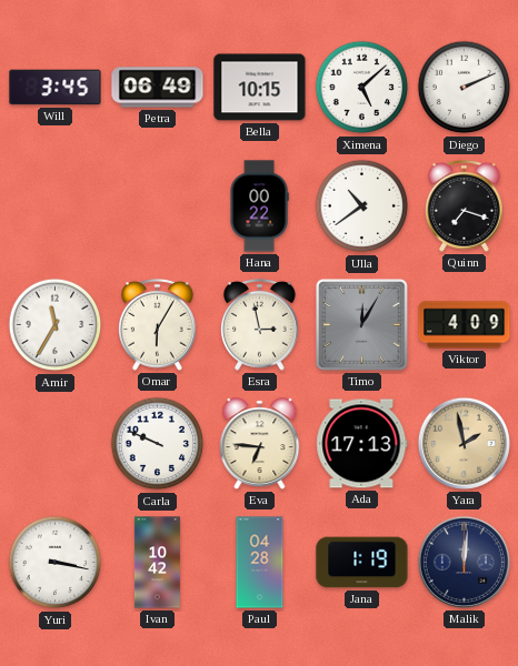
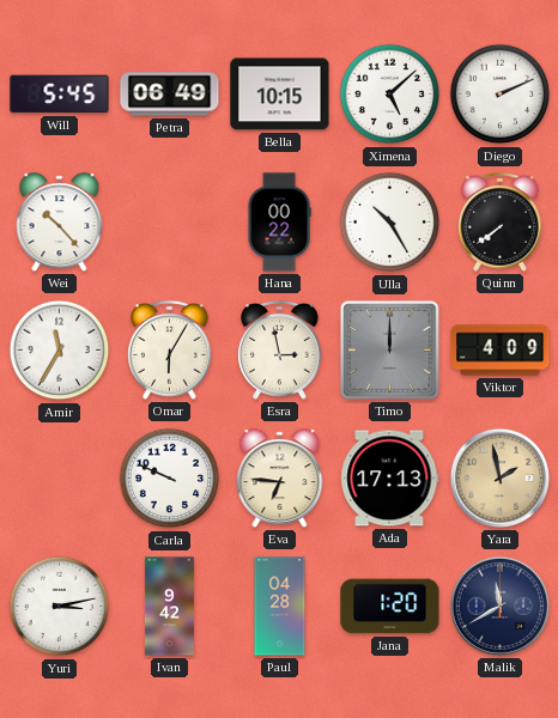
Will: 3:45 -> 5:45 (60, 95)
Wei: none -> 10:23 (60, 223)
Ulla: 10:39 -> 10:25 (390, 223)
Quinn: 7:18 -> 7:39 (501, 221)
Timo: 12:05 -> 12:00 (390, 351)
Yuri: 3:17 -> 3:13 (60, 607)
Ivan: 10:42 -> 9:42 (169, 607)
Jana: 1:19 -> 1:20 (390, 607)
Malik: 12:01 -> 11:40 (499, 606)
